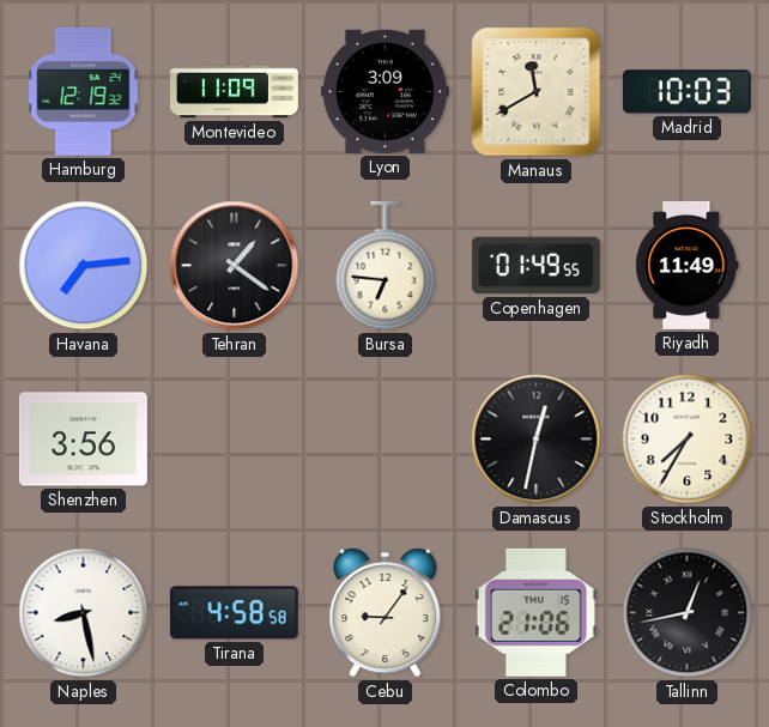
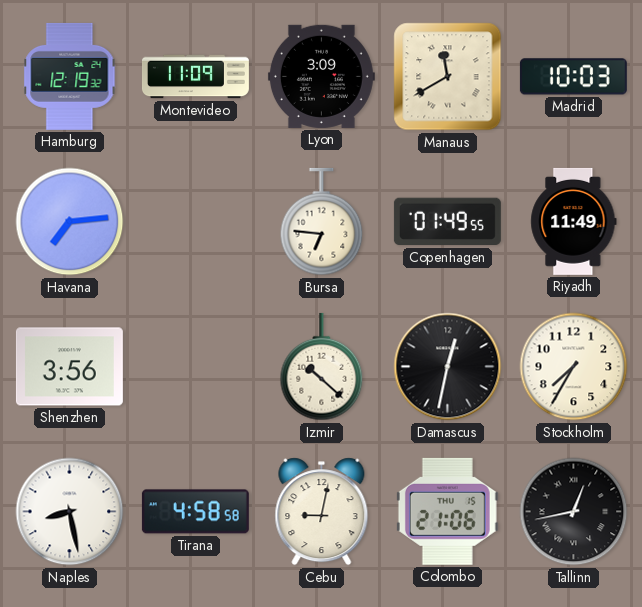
Tehran: 1:21 -> none (235, 266)
Izmir: none -> 10:22 (322, 367)
Cebu: 9:06 -> 9:02 (322, 512)
